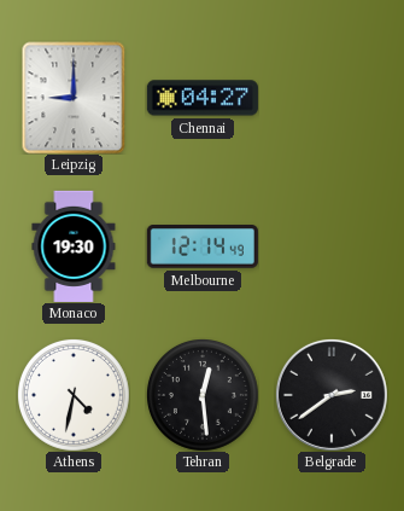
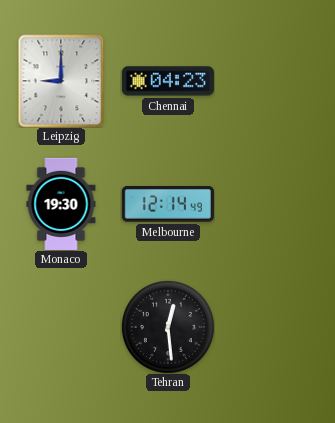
Chennai: 04:27 -> 04:23 (168, 81)
Athens: 4:32 -> none (74, 395)
Belgrade: 2:39 -> none (332, 395)
